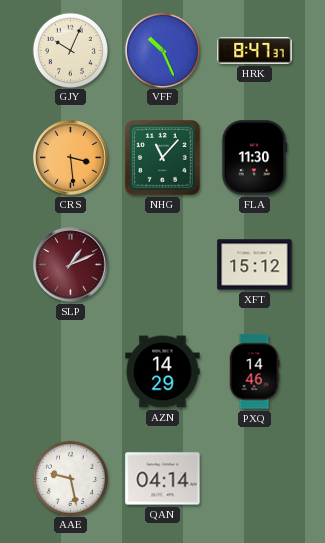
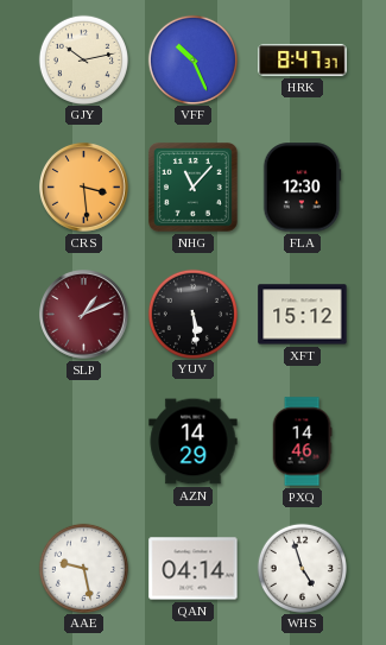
GJY: 10:04 -> 10:13 (83, 59)
FLA: 11:30 -> 12:30 (302, 188)
YUV: none -> 5:29 (192, 314)
WHS: none -> 4:57 (302, 568)
